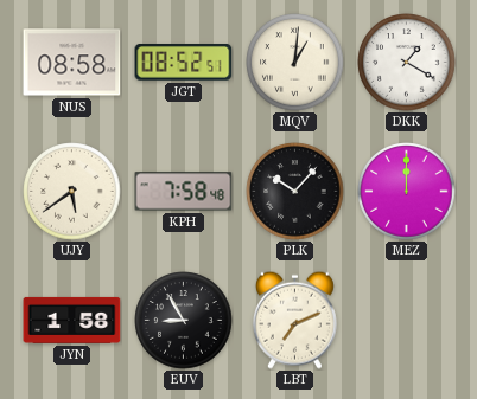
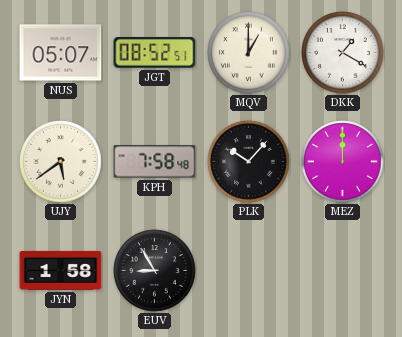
NUS: 08:58 -> 05:07 (61, 53)
MQV: 1:01 -> 1:00 (249, 53)
LBT: 7:11 -> none (294, 320)
